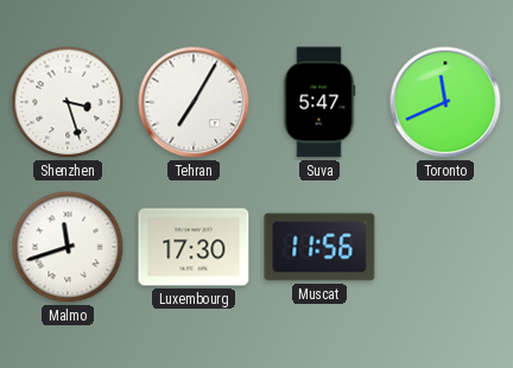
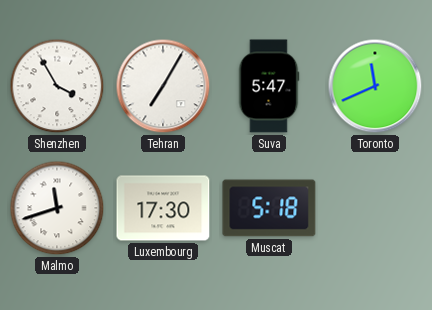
Shenzhen: 3:27 -> 3:55 (57, 86)
Muscat: 11:56 -> 5:18 (269, 208)
